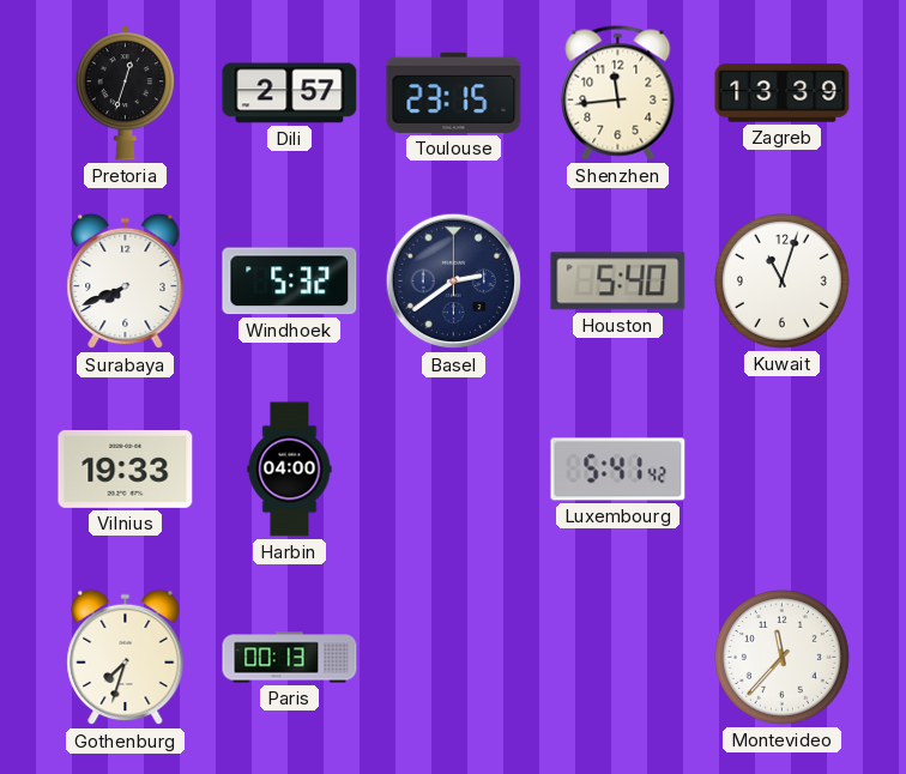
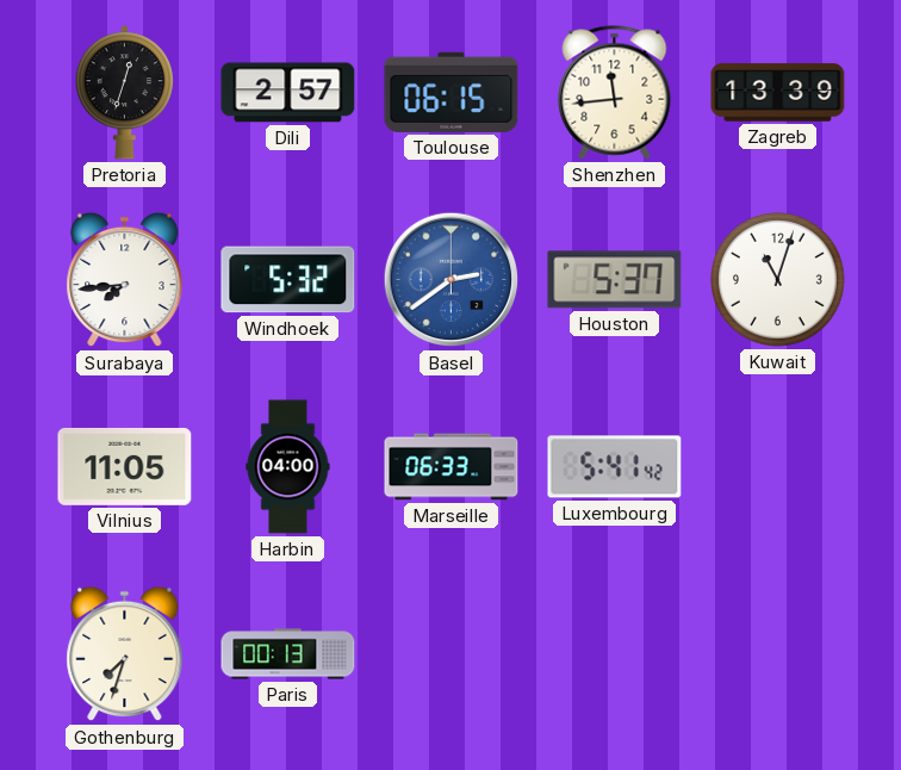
Toulouse: 23:15 -> 06:15 (452, 92)
Surabaya: 7:41 -> 7:44 (125, 280)
Basel dial: navy -> blue (452, 280)
Houston: 5:40 -> 5:37 (615, 280)
Vilnius: 19:33 -> 11:05 (125, 466)
Marseille: none -> 06:33 (452, 467)
Montevideo: 11:37 -> none (783, 658)
